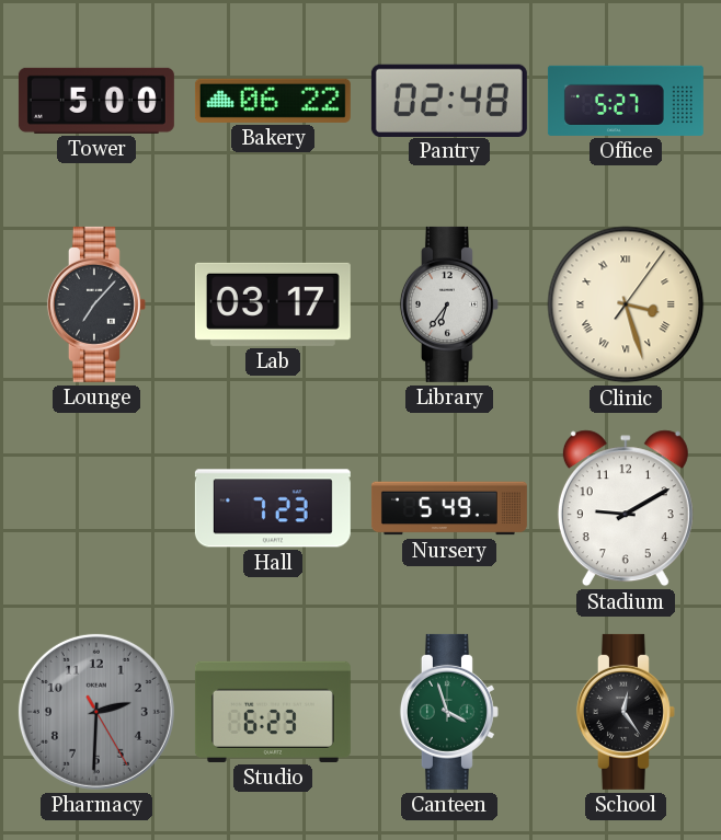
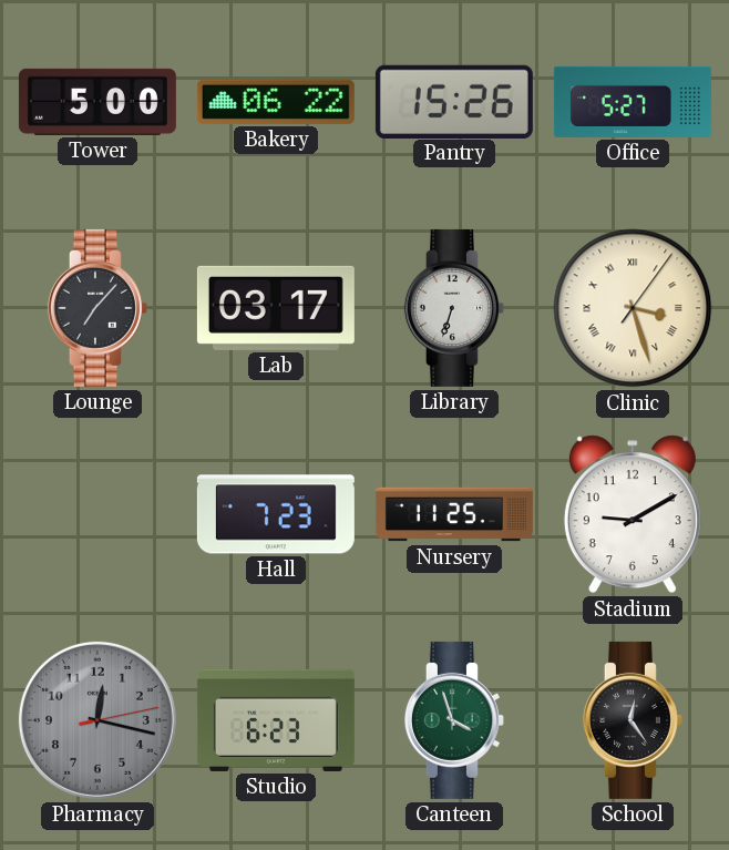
Pantry: 02:48 -> 15:26 (454, 101)
Library: 6:36 -> 6:33 (454, 308)
Nursery: 5:49 -> 11:25 (454, 514)
Pharmacy: 2:30 -> 12:17 (97, 720)
